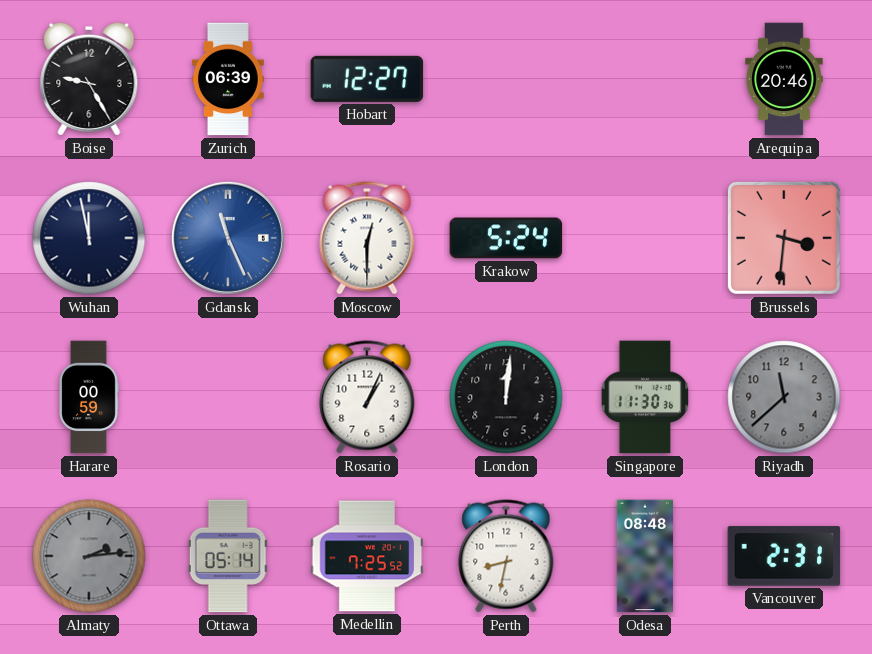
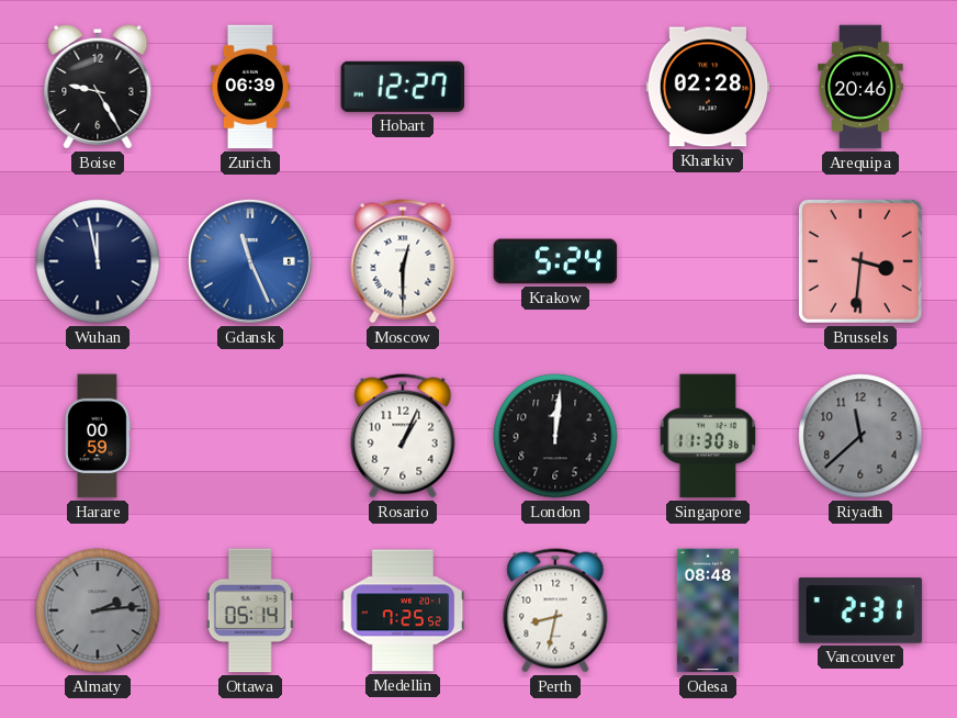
Kharkiv: none -> 02:28 (708, 87)
